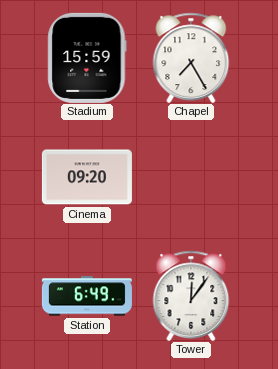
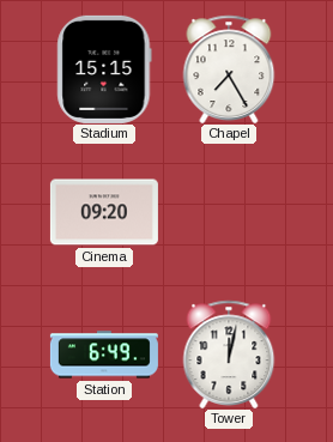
Stadium: 15:59 -> 15:15 (104, 69)
Tower: 12:06 -> 12:02 (229, 353)
